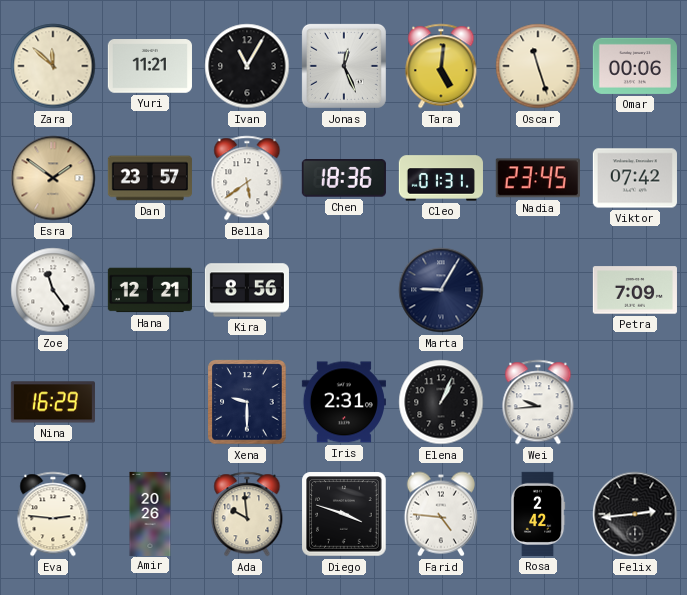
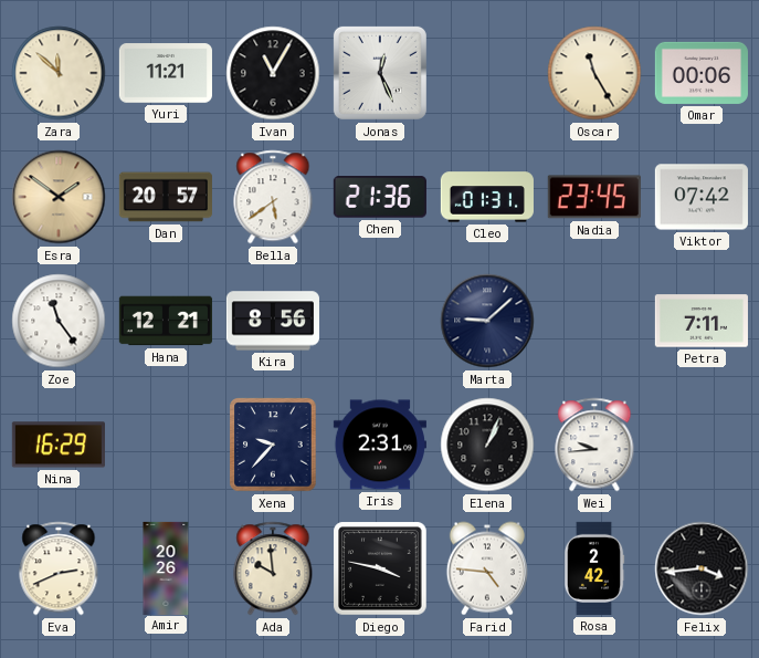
Tara: 5:01 -> none (441, 66)
Oscar: 11:27 -> 11:25 (594, 73)
Dan: 23:57 -> 20:57 (166, 197)
Chen: 18:36 -> 21:36 (380, 197)
Marta: 9:05 -> 9:08 (487, 321)
Petra: 7:09 -> 7:11 (702, 321)
Xena: 9:30 -> 9:37 (273, 445)
Eva: 2:46 -> 2:41 (59, 568)
Diego: 3:48 -> 3:47 (380, 568)
Felix: 2:44 -> 3:44 (702, 568)
